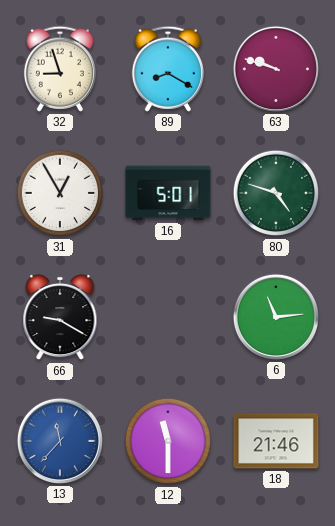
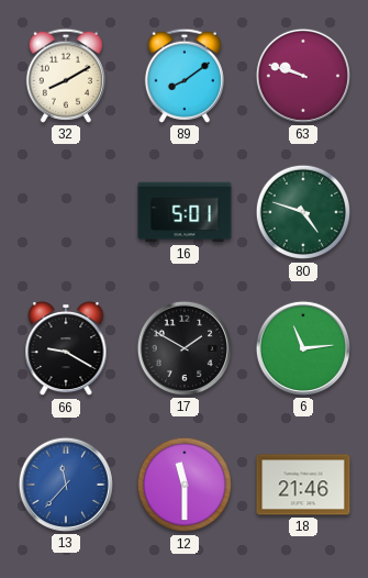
32: 8:57 -> 8:10 (66, 76)
89: 8:20 -> 8:09 (185, 76)
31: 12:55 -> none (60, 193)
17: none -> 1:50 (185, 348)
